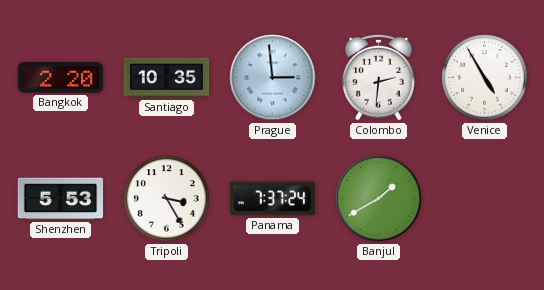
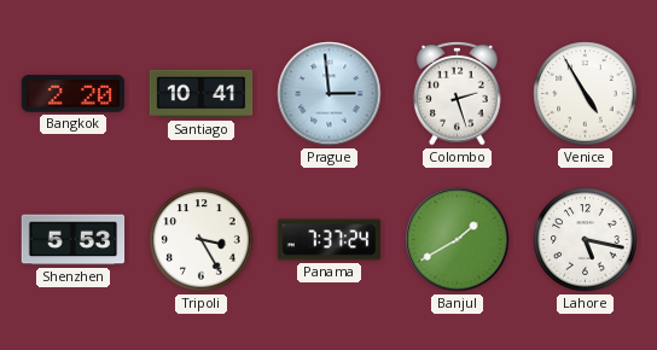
Santiago: 10:35 -> 10:41 (202, 94)
Colombo: 2:31 -> 2:27 (458, 93)
Lahore: none -> 5:17 (586, 240)
